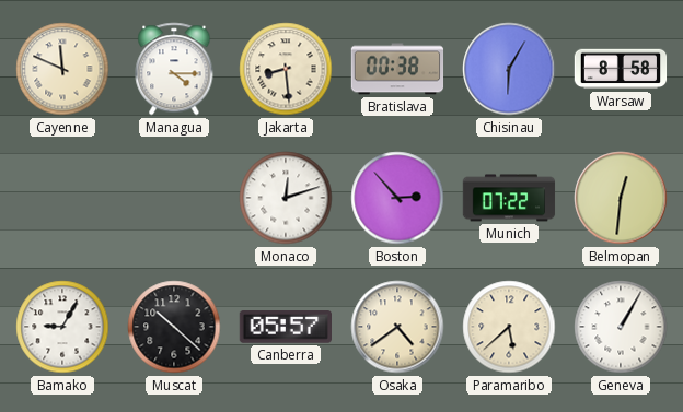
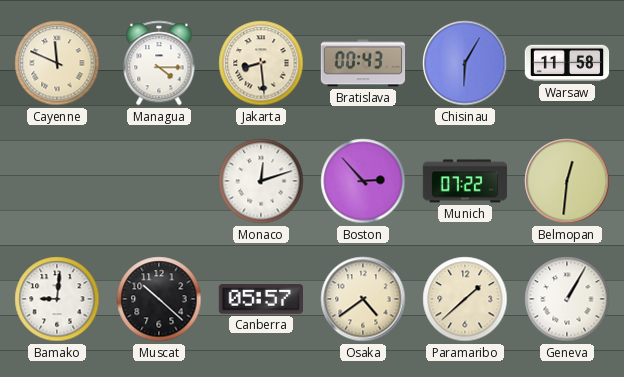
Bratislava: 00:38 -> 00:43 (363, 63)
Warsaw: 8:58 -> 11:58 (567, 63)
Bamako: 9:05 -> 9:01 (57, 299)
Paramaribo: 5:38 -> 1:38 (465, 299)
